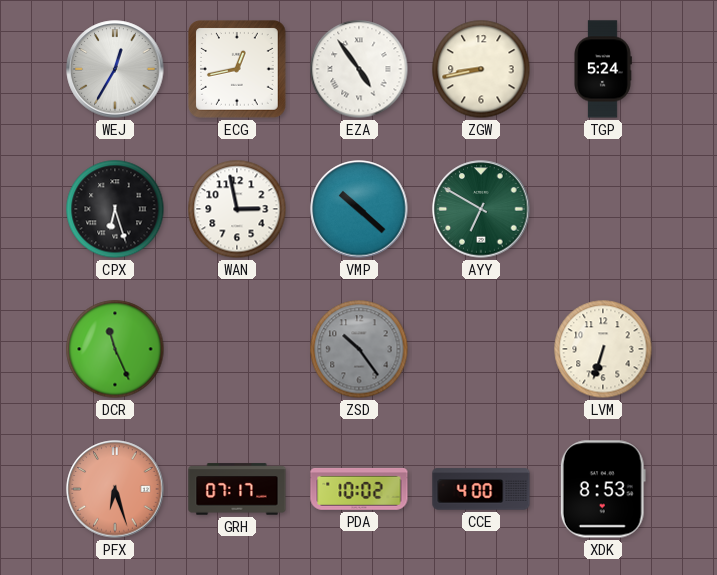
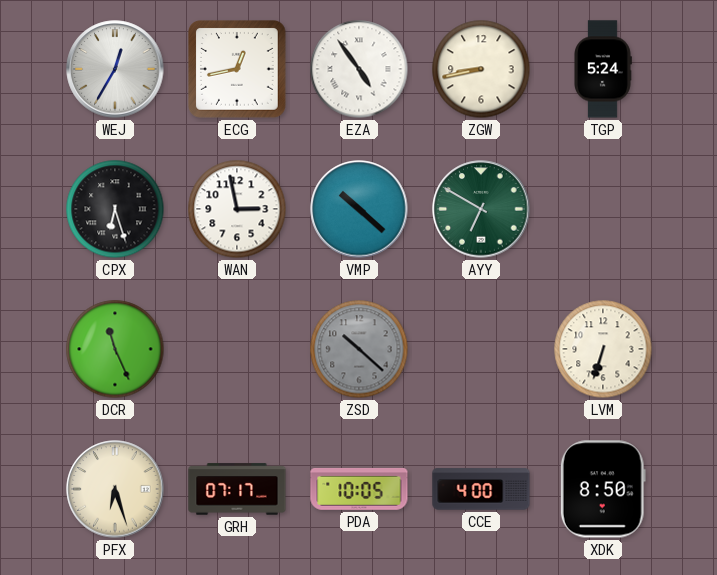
ZSD: 10:24 -> 10:22 (359, 349)
PFX dial: salmon -> cream (115, 489)
PDA: 10:02 -> 10:05 (359, 489)
XDK: 8:53 -> 8:50 (603, 489)
